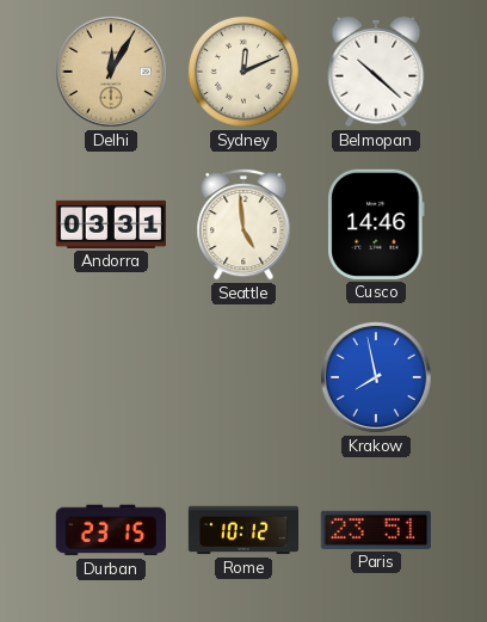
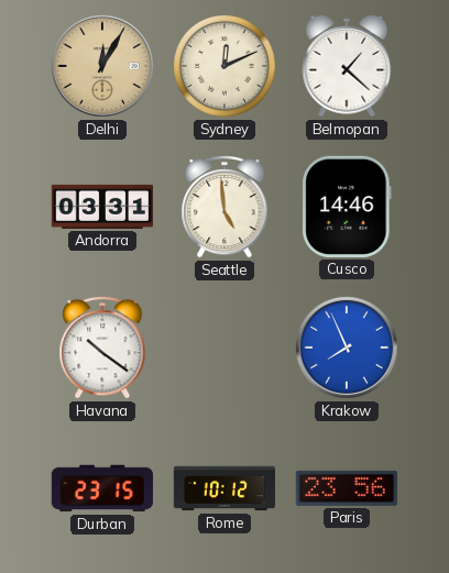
Belmopan: 10:22 -> 1:22 (347, 66)
Havana: none -> 10:21 (102, 348)
Krakow: 7:58 -> 7:56 (347, 348)
Paris: 23:51 -> 23:56 (347, 488)
